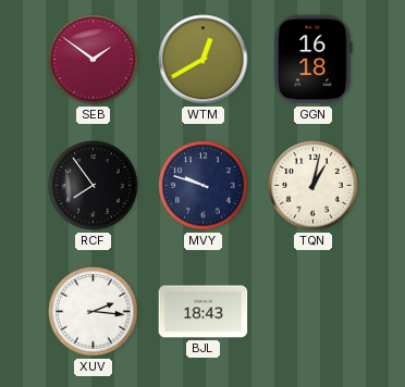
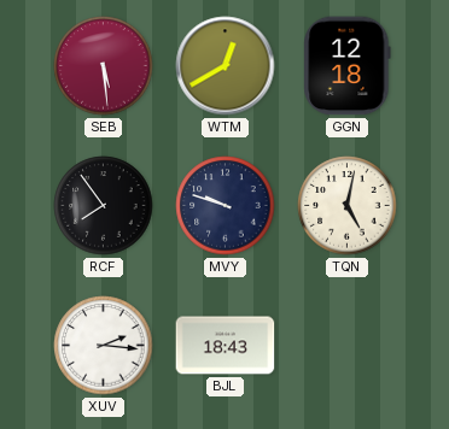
SEB: 1:51 -> 5:29 (104, 66)
GGN: 16:18 -> 12:18 (348, 66)
TQN: 1:02 -> 5:02 (348, 206)
